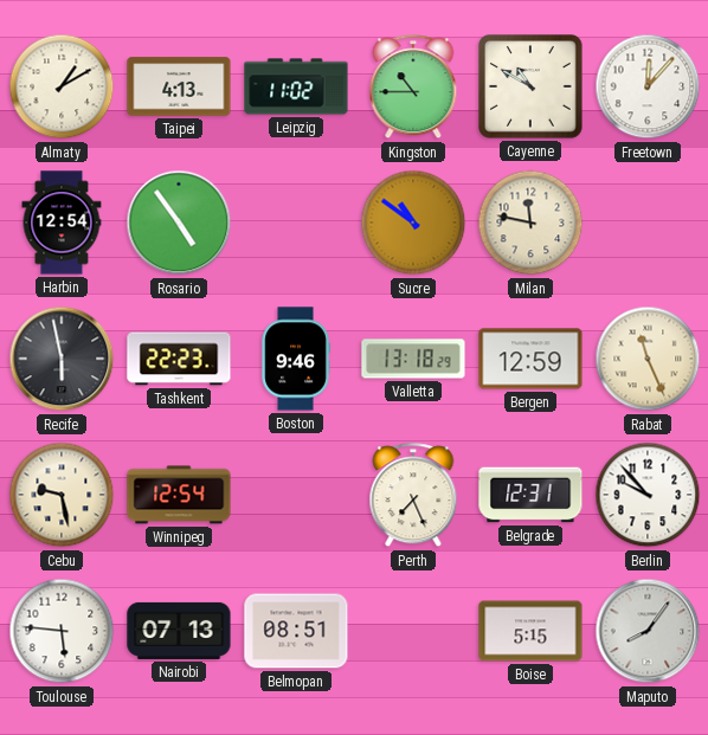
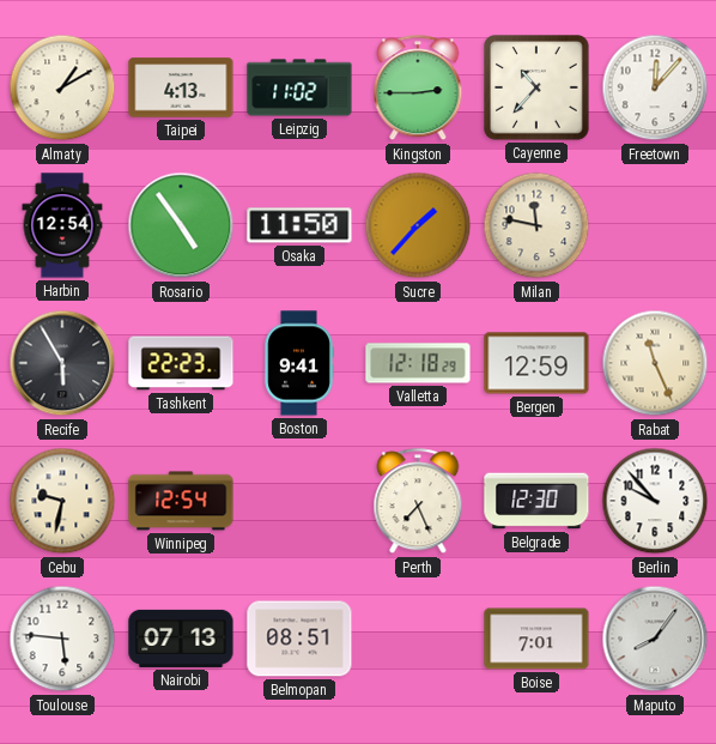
Kingston: 10:45 -> 2:45 (418, 89)
Cayenne: 10:50 -> 10:37 (538, 89)
Osaka: none -> 11:50 (299, 225)
Sucre: 10:51 -> 1:37 (418, 225)
Recife: 5:58 -> 5:55 (62, 363)
Boston: 9:46 -> 9:41 (299, 363)
Valletta: 13:18 -> 12:18 (418, 363)
Cebu: 9:28 -> 9:32 (62, 501)
Belgrade: 12:31 -> 12:30 (536, 501)
Boise: 5:15 -> 7:01 (536, 639)
